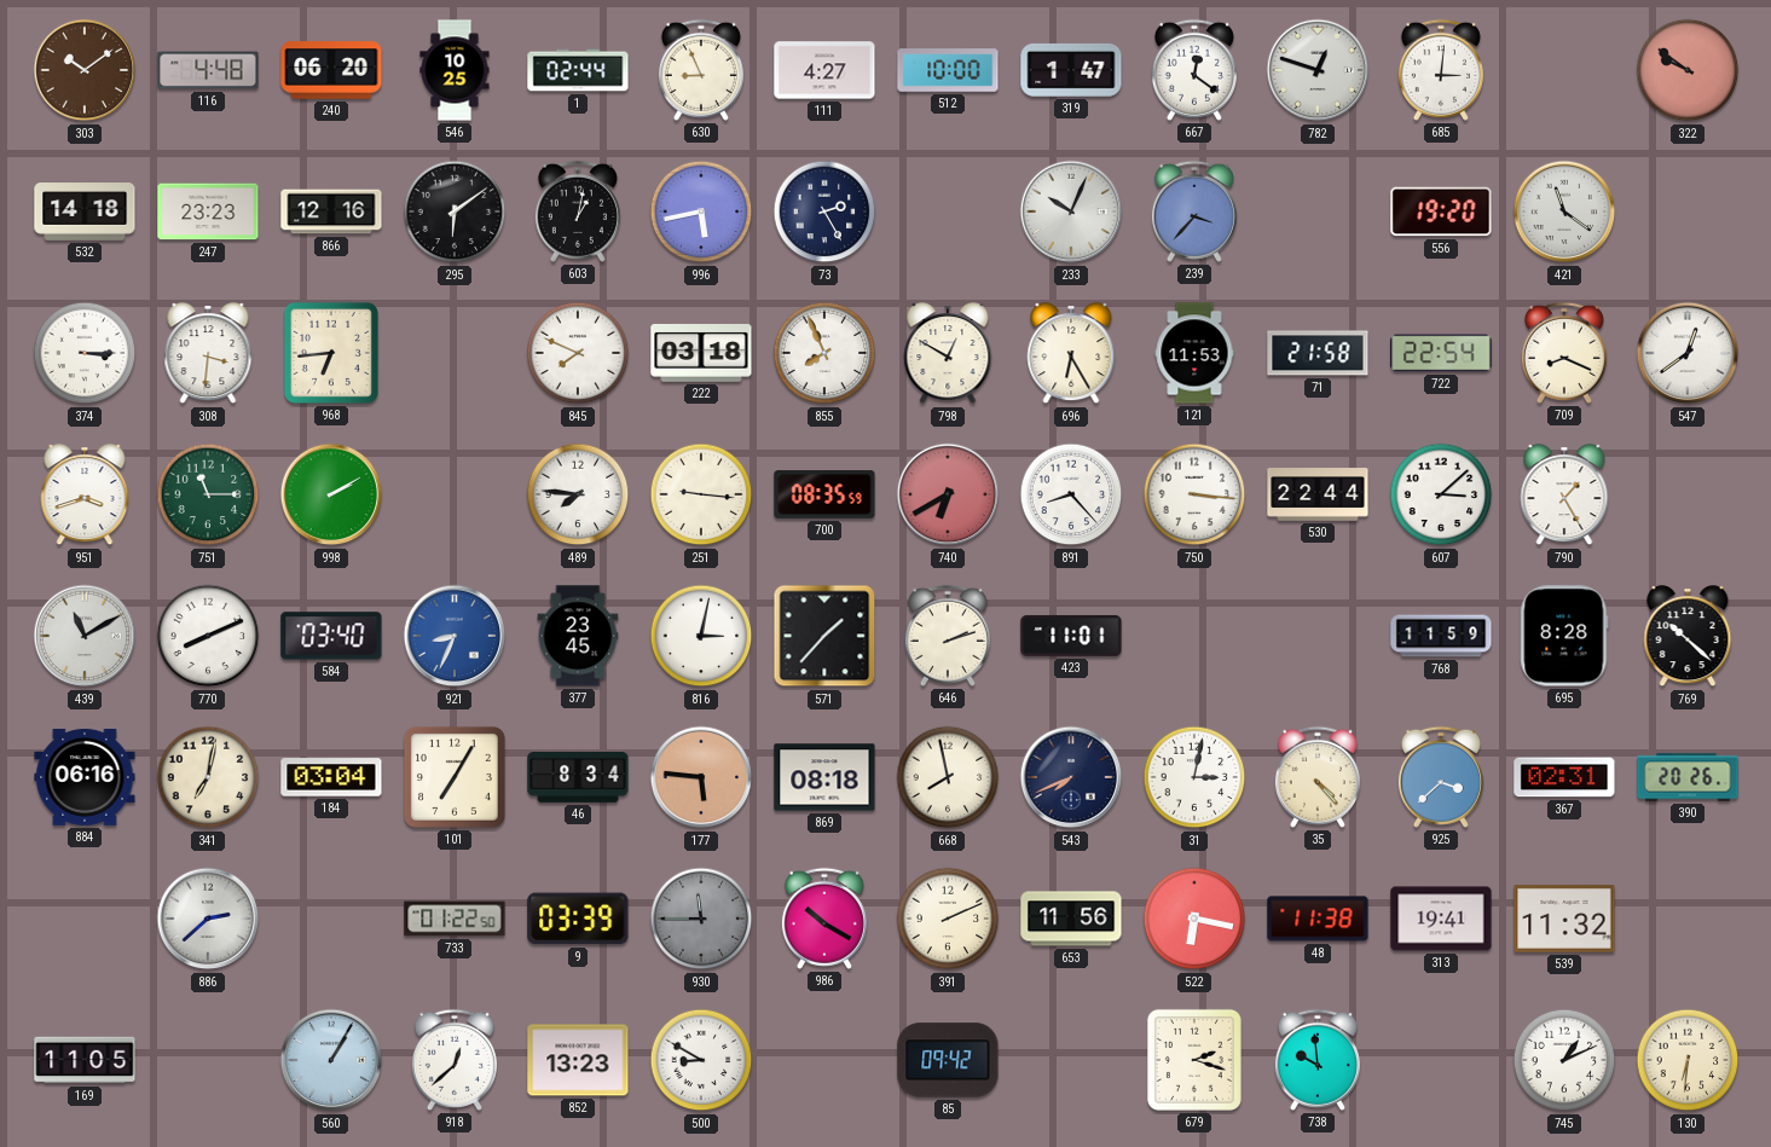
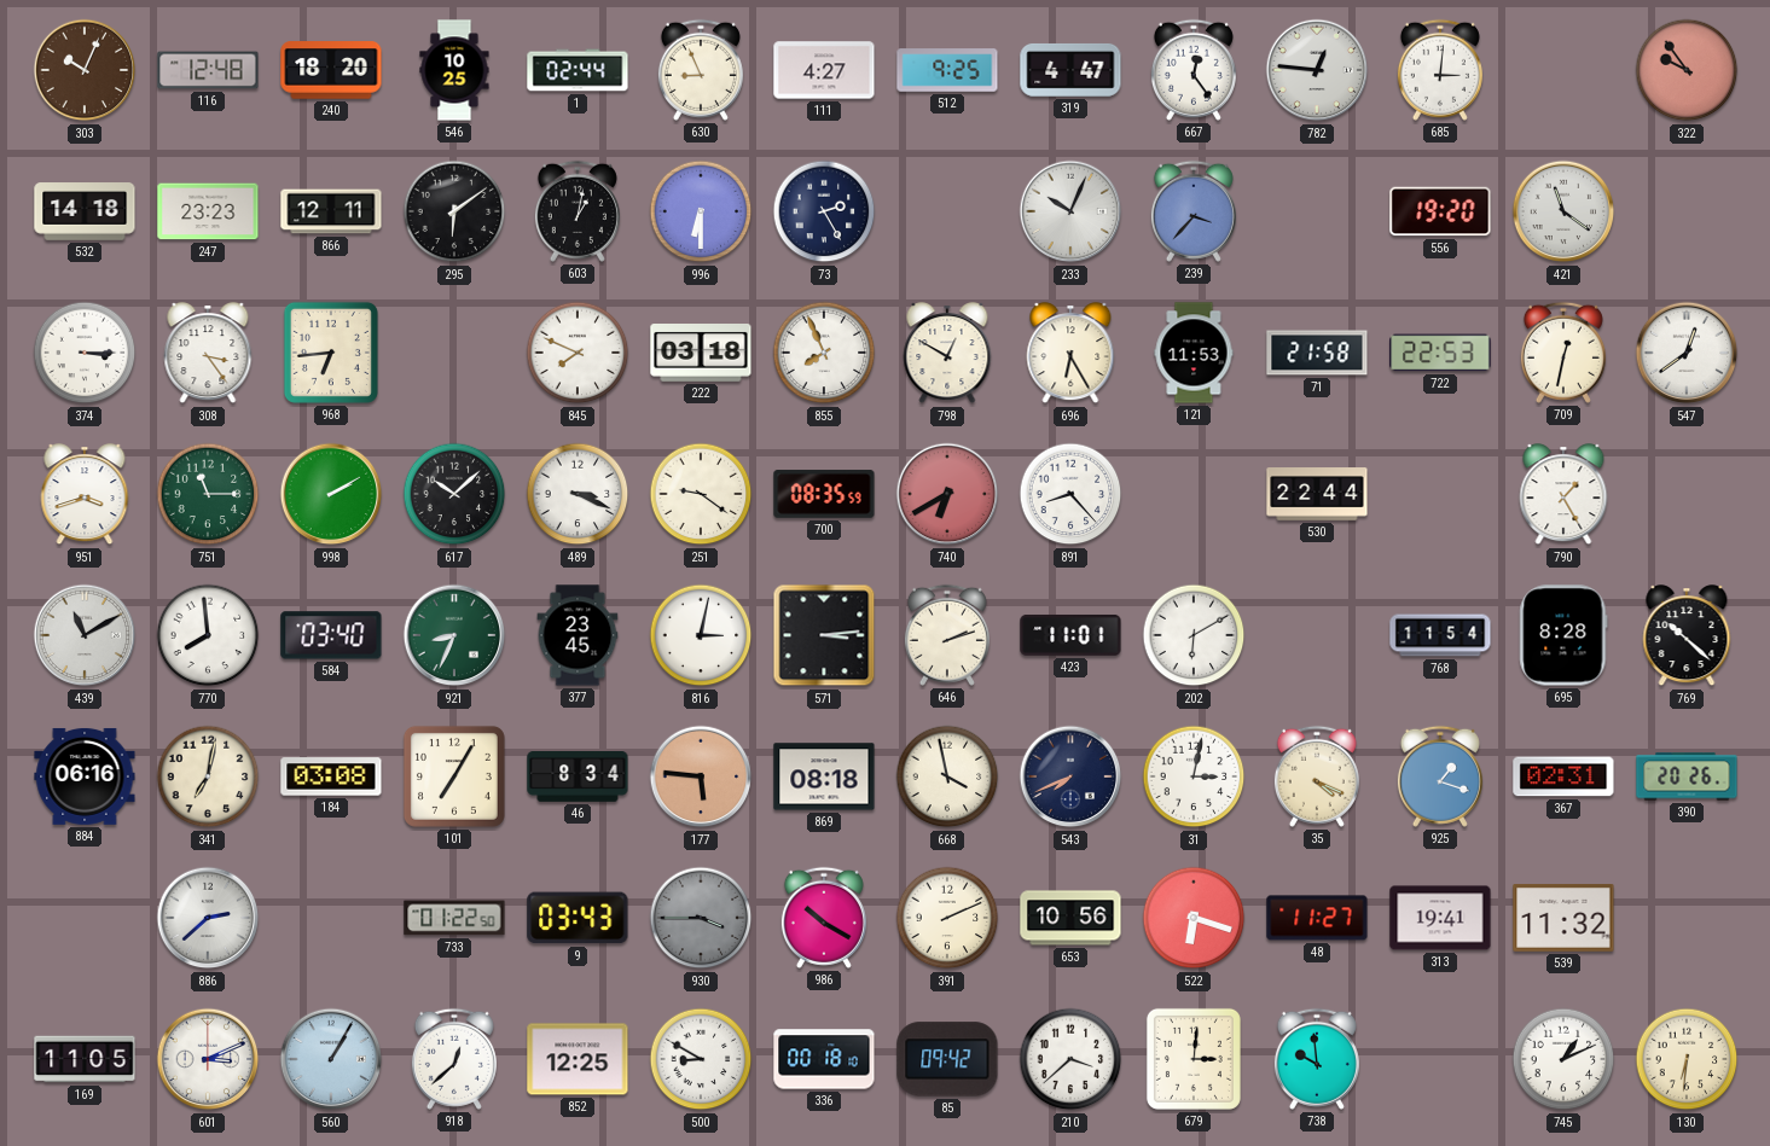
303: 10:09 -> 10:04 (85, 70)
116: 4:48 -> 12:48 (208, 70)
240: 06:20 -> 18:20 (331, 70)
512: 10:00 -> 9:25 (947, 70)
319: 1:47 -> 4:47 (1070, 70)
667: 12:21 -> 12:24 (1194, 70)
782: 12:48 -> 12:46 (1317, 70)
322: 9:51 -> 9:54 (1687, 70)
866: 12:16 -> 12:11 (331, 211)
996: 5:43 -> 6:30 (701, 211)
308: 3:31 -> 3:24 (208, 354)
722: 22:54 -> 22:53 (1440, 353)
709: 8:19 -> 12:32 (1563, 353)
617: none -> 10:08 (454, 494)
489: 7:46 -> 3:19 (578, 494)
251: 9:16 -> 9:21 (701, 494)
750: 3:16 -> none (1194, 494)
607: 3:08 -> none (1441, 494)
770: 8:11 -> 7:59 (208, 635)
921 dial: blue -> green (454, 635)
571: 1:37 -> 3:14 (824, 635)
202: none -> 6:10 (1194, 635)
768: 11:59 -> 11:54 (1440, 635)
184: 03:04 -> 03:08 (331, 776)
668: 7:58 -> 3:58 (947, 776)
35: 4:23 -> 4:19 (1317, 776)
925: 3:38 -> 1:18 (1440, 776)
9: 03:39 -> 03:43 (578, 918)
930: 11:45 -> 3:45 (701, 918)
653: 11:56 -> 10:56 (1070, 918)
522: 6:17 -> 6:18 (1194, 918)
48: 11:38 -> 11:27 (1317, 918)
601: none -> 3:11 (208, 1059)
852: 13:23 -> 12:25 (578, 1059)
336: none -> 00:18 (824, 1059)
210: none -> 3:38 (1070, 1059)
679: 2:18 -> 3:01 (1194, 1059)
